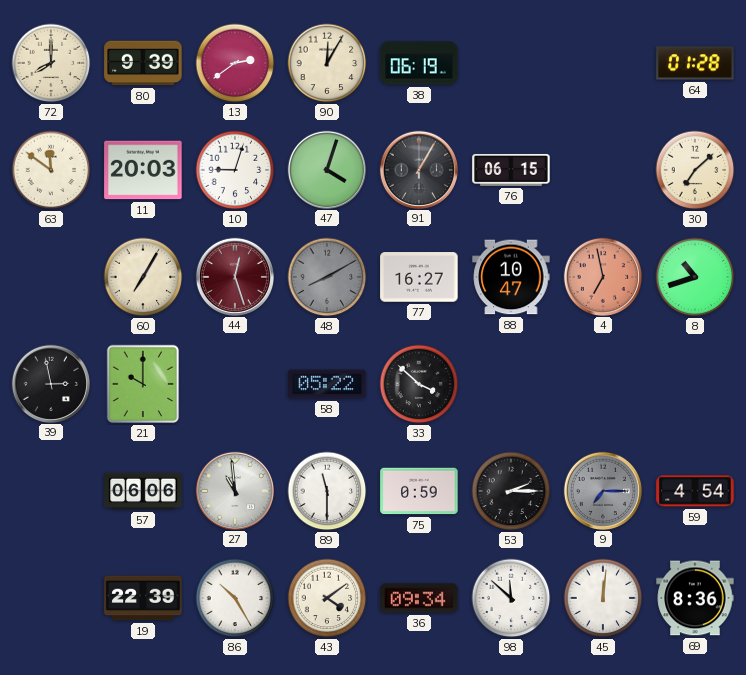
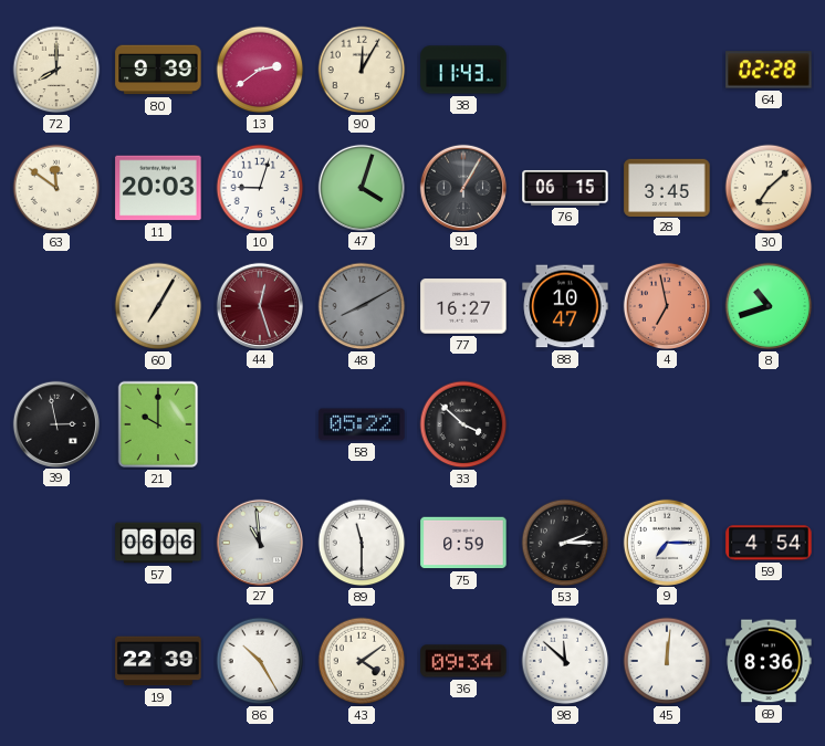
38: 06:19 -> 11:43 (463, 70)
64: 01:28 -> 02:28 (769, 70)
28: none -> 3:45 (667, 187)
9 dial: grey -> white (666, 542)
